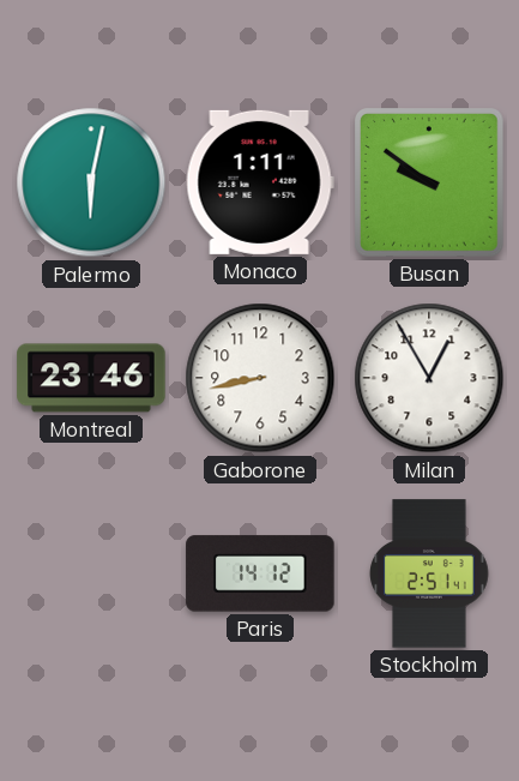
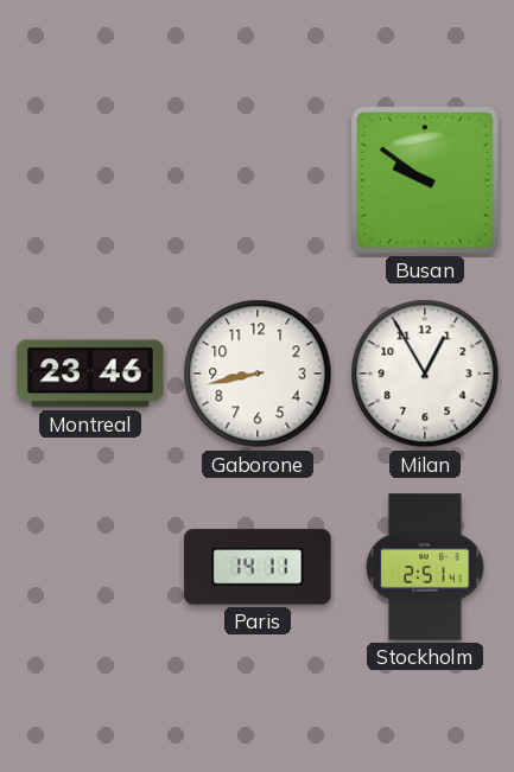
Palermo: 6:02 -> none (91, 182)
Monaco: 1:11 -> none (260, 182)
Paris: 14:12 -> 14:11 (258, 567)
